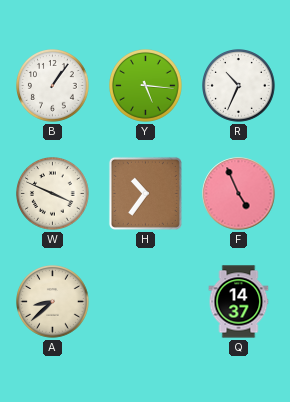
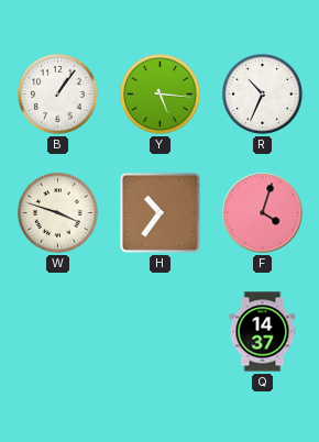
W: 3:49 -> 3:48 (58, 213)
F: 4:56 -> 4:03 (263, 213)
A: 8:38 -> none (53, 302)
